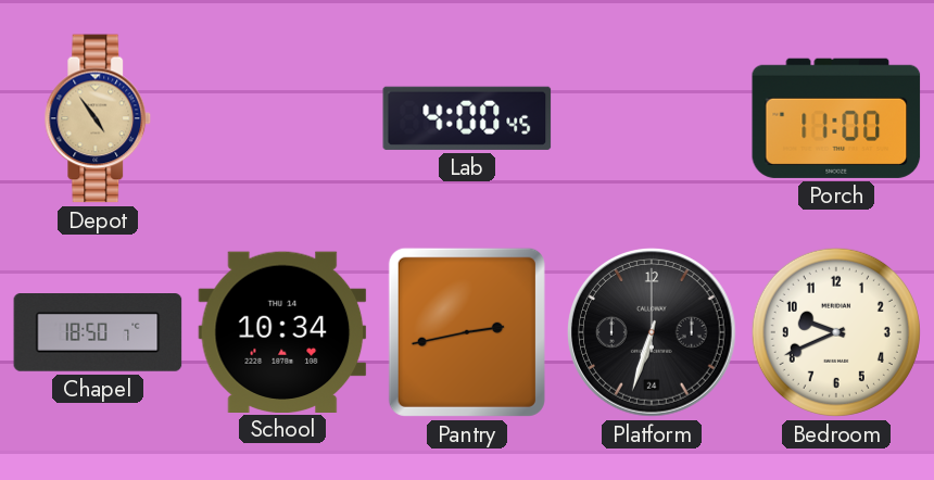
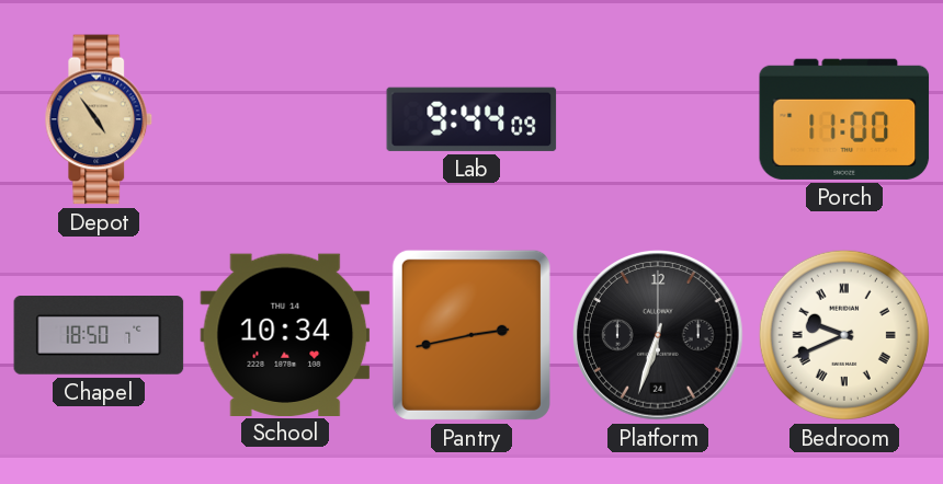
Lab: 4:00 -> 9:44 (471, 119)
Bedroom numerals: Arabic -> Roman (844, 335)
